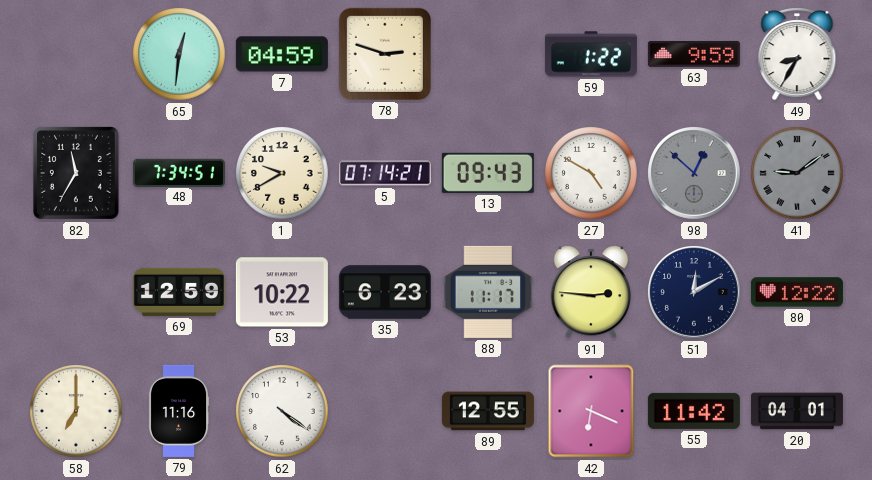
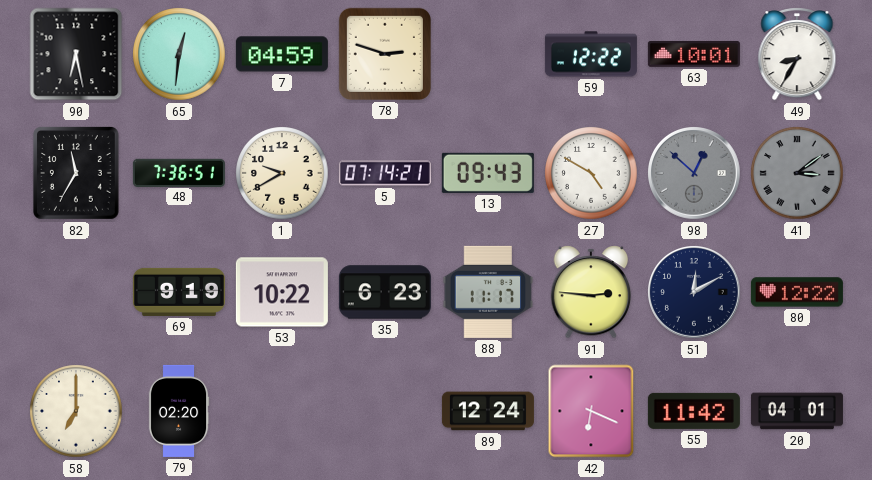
90: none -> 6:28 (76, 54)
59: 1:22 -> 12:22 (591, 54)
63: 9:59 -> 10:01 (694, 54)
48: 7:34 -> 7:36 (179, 172)
41: 9:09 -> 3:09 (797, 173)
69: 12:59 -> 9:19 (179, 292)
79: 11:16 -> 02:20 (179, 411)
62: 4:21 -> none (282, 411)
89: 12:55 -> 12:24 (488, 411)
